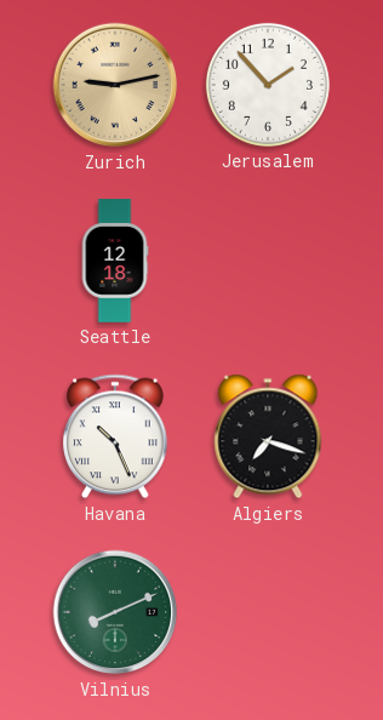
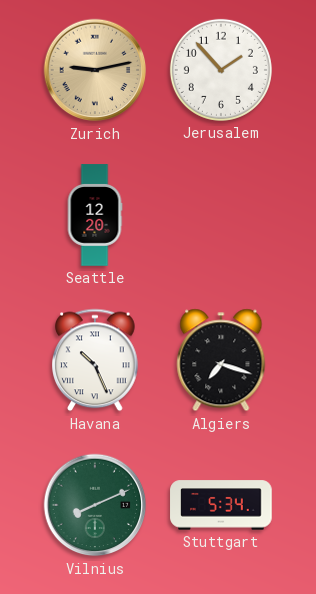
Seattle: 12:18 -> 12:20 (95, 215)
Stuttgart: none -> 5:34 (221, 505)
